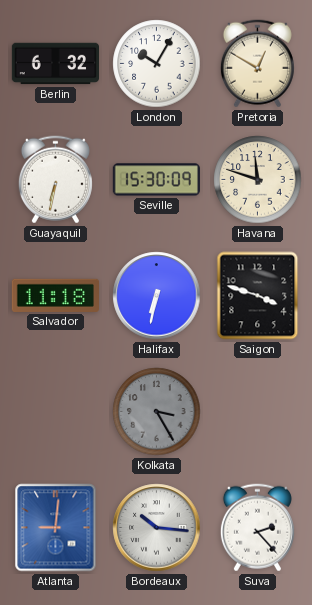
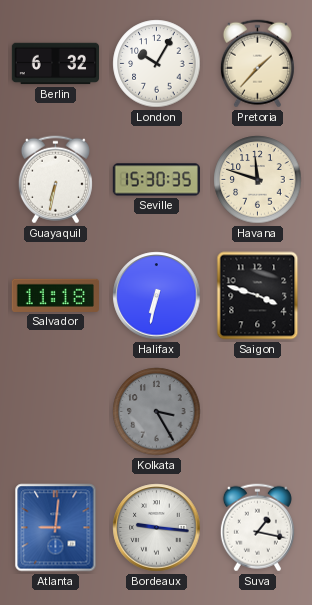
Pretoria: 12:50 -> 1:37 (257, 64)
Seville: 15:30:09 -> 15:30:35 (156, 180)
Bordeaux: 10:16 -> 9:16 (157, 528)
Suva: 2:23 -> 1:17 (257, 528)
